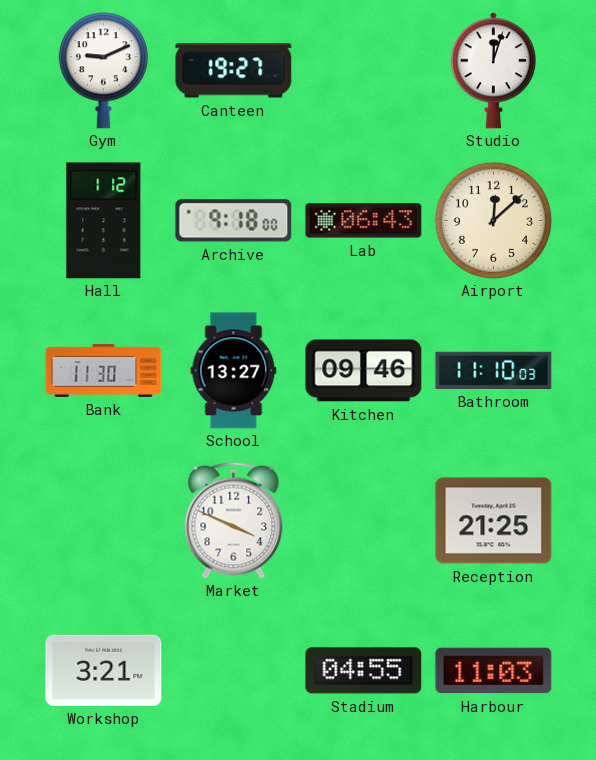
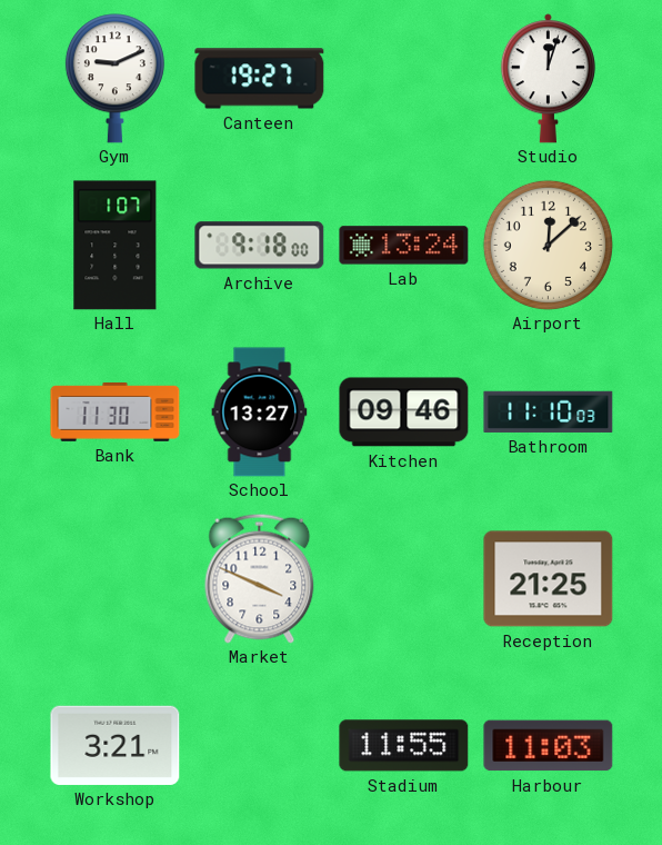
Hall: 1:12 -> 1:07 (116, 246)
Lab: 06:43 -> 13:24 (404, 246)
Stadium: 04:55 -> 11:55 (404, 746)
